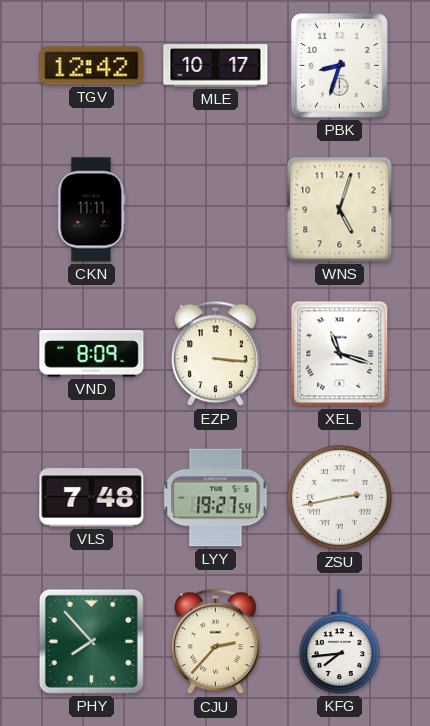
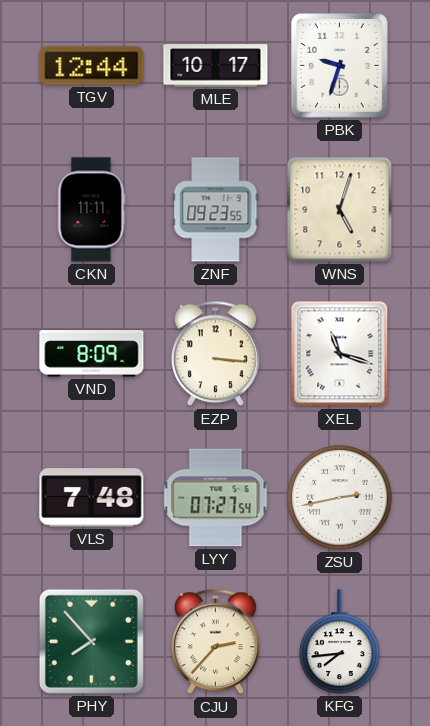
TGV: 12:42 -> 12:44 (92, 66)
PBK: 8:33 -> 9:33 (340, 66)
ZNF: none -> 09:23 (216, 210)
LYY: 19:27 -> 07:27 (216, 498)
